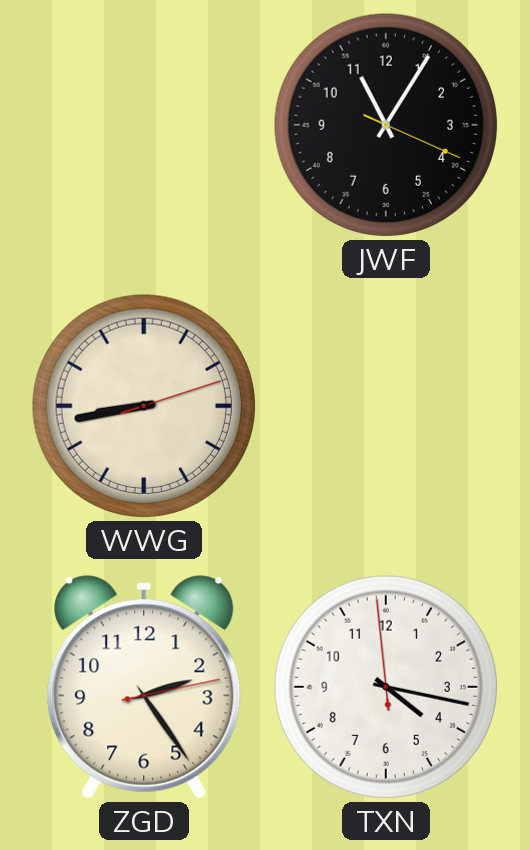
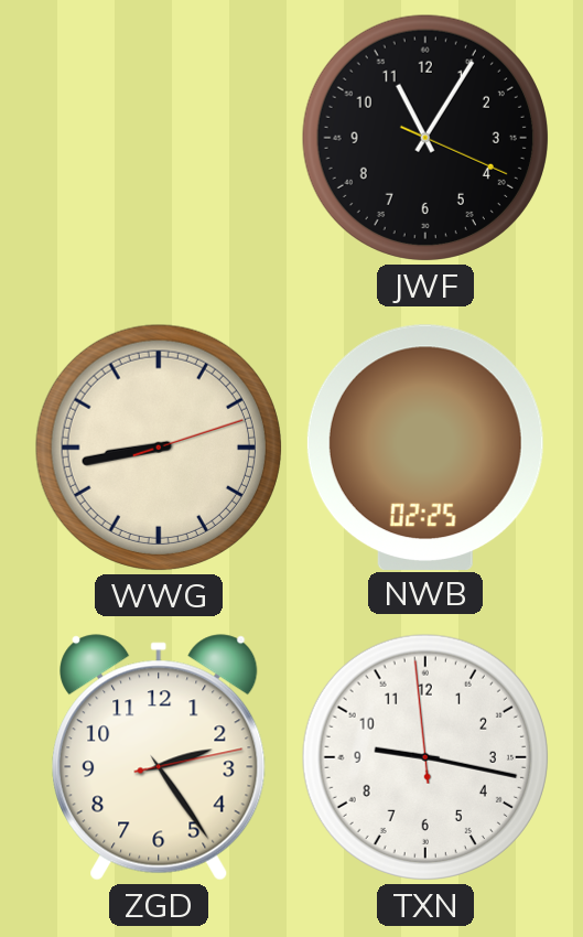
NWB: none -> 02:25 (425, 446)
TXN: 4:16 -> 9:16 (425, 757)
